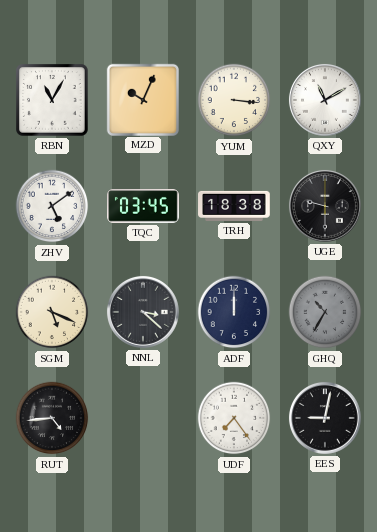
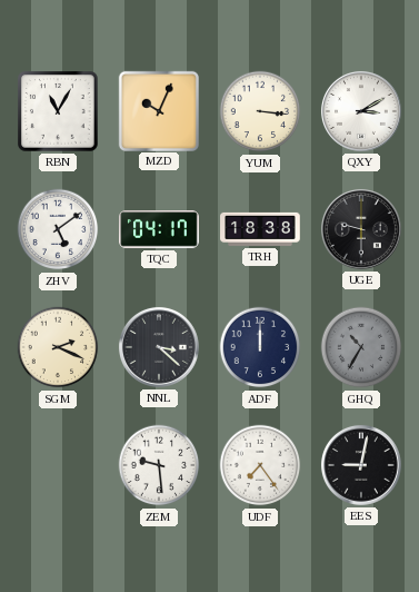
QXY: 11:10 -> 3:10 (361, 111)
TQC: 03:45 -> 04:17 (159, 229)
SGM: 5:19 -> 2:19 (58, 347)
RUT: 4:44 -> none (52, 418)
ZEM: none -> 9:29 (159, 465)
